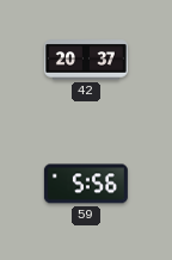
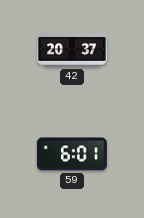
59: 5:56 -> 6:01 (72, 154)
